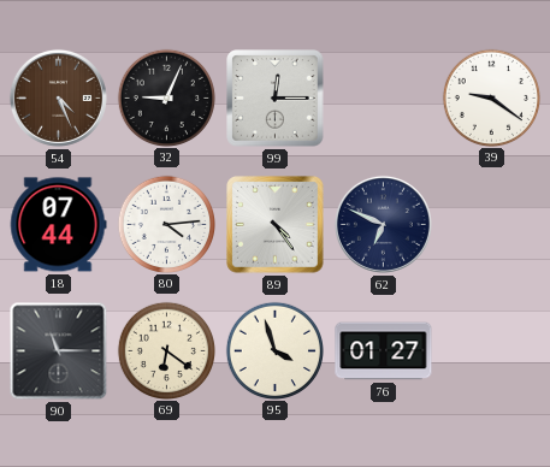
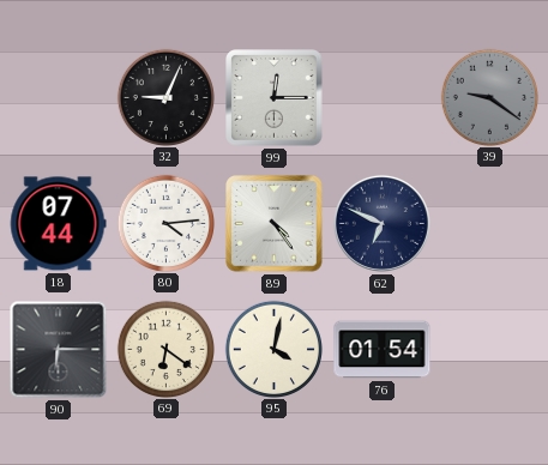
54: 4:26 -> none (58, 97)
39 dial: white -> grey (489, 97)
90: 11:15 -> 6:15 (59, 350)
95: 3:57 -> 4:02 (273, 349)
76: 01:27 -> 01:54 (383, 350)
